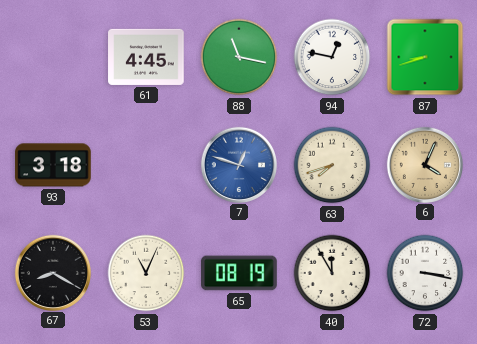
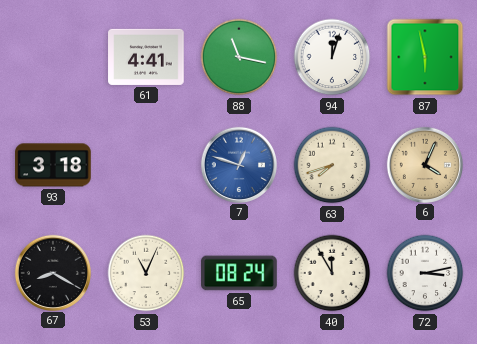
61: 4:45 -> 4:41 (146, 57)
94: 12:47 -> 12:03 (332, 57)
87: 8:42 -> 5:58 (425, 57)
65: 08:19 -> 08:24 (239, 273)
72: 3:17 -> 3:13 (425, 273)
